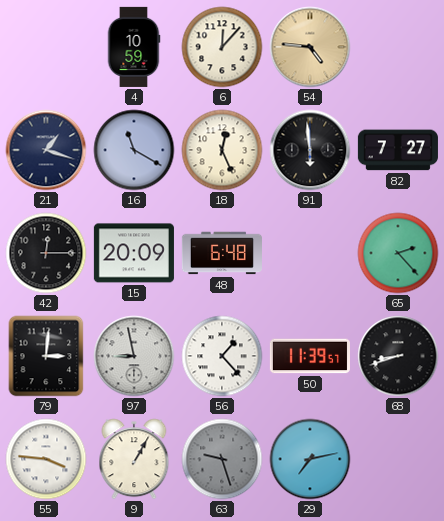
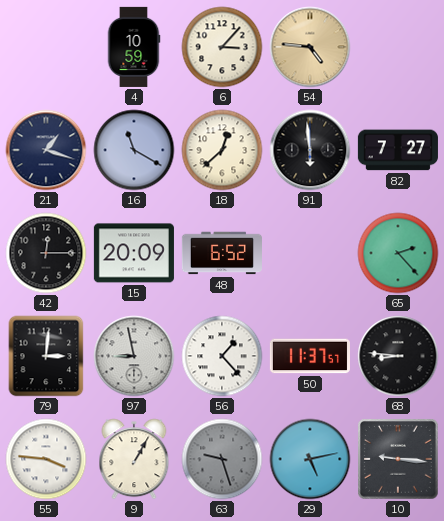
6: 12:07 -> 3:07 (222, 47)
18: 12:26 -> 12:38 (222, 150)
48: 6:48 -> 6:52 (222, 253)
50: 11:39 -> 11:37 (310, 356)
68: 8:42 -> 8:46 (398, 356)
29: 7:13 -> 5:13 (310, 459)
10: none -> 9:16 (398, 459)
